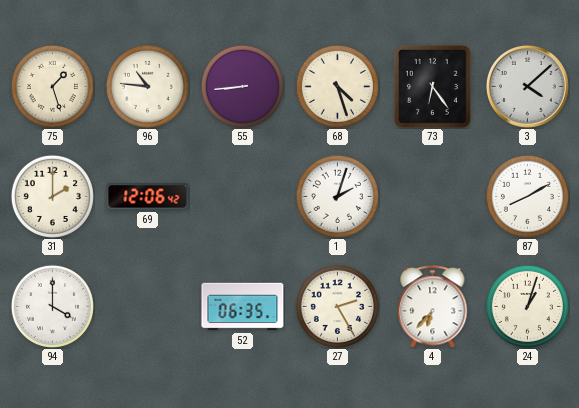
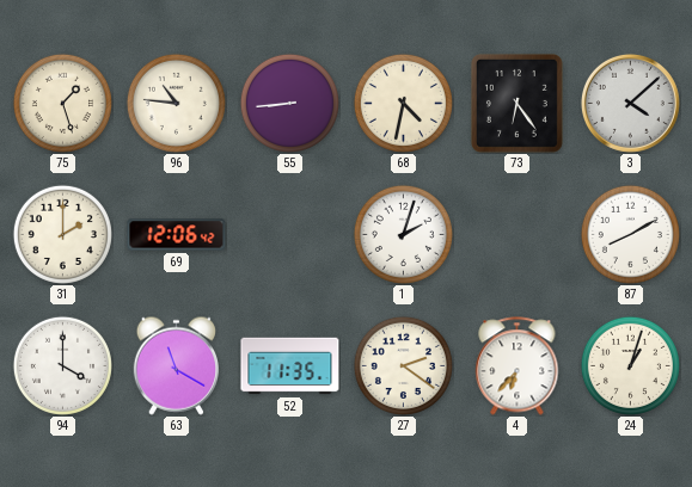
68: 4:27 -> 4:32 (403, 103)
63: none -> 11:20 (176, 365)
52: 06:35 -> 11:35 (290, 366)
27: 2:25 -> 2:21 (403, 365)
